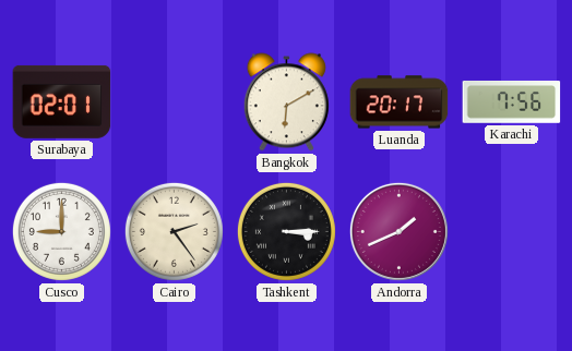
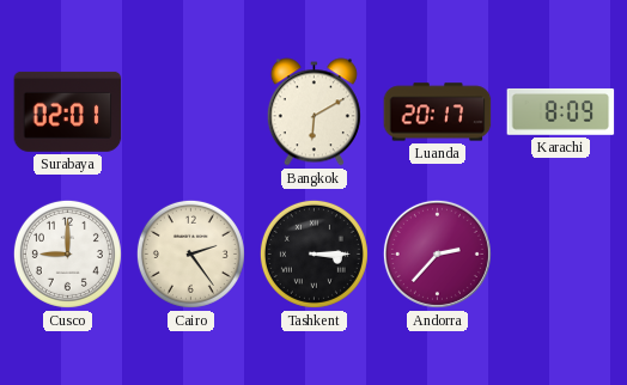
Karachi: 7:56 -> 8:09 (561, 111)
Andorra: 1:41 -> 2:37 (437, 253)
